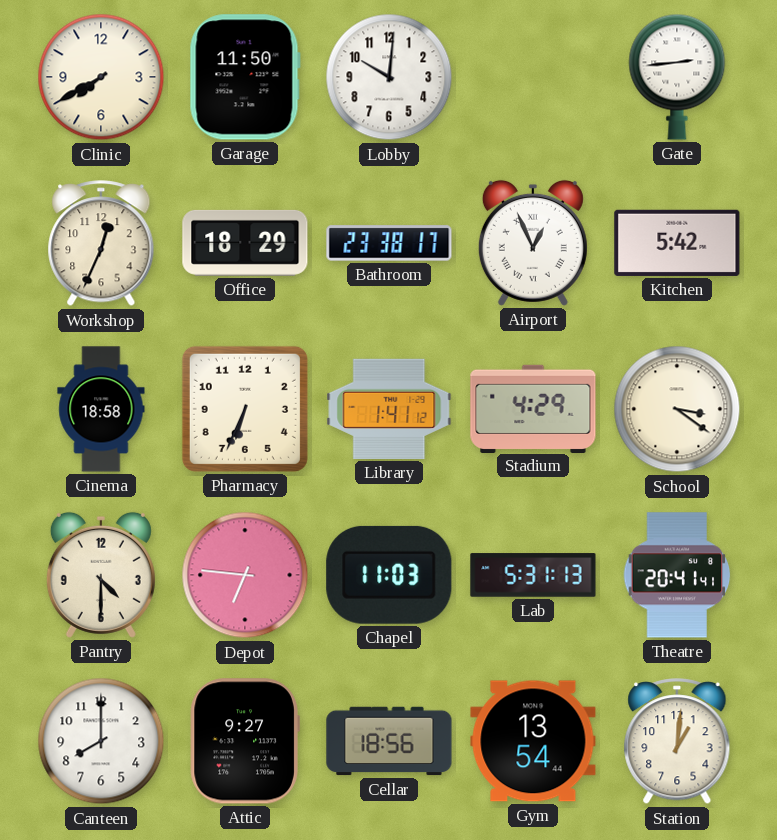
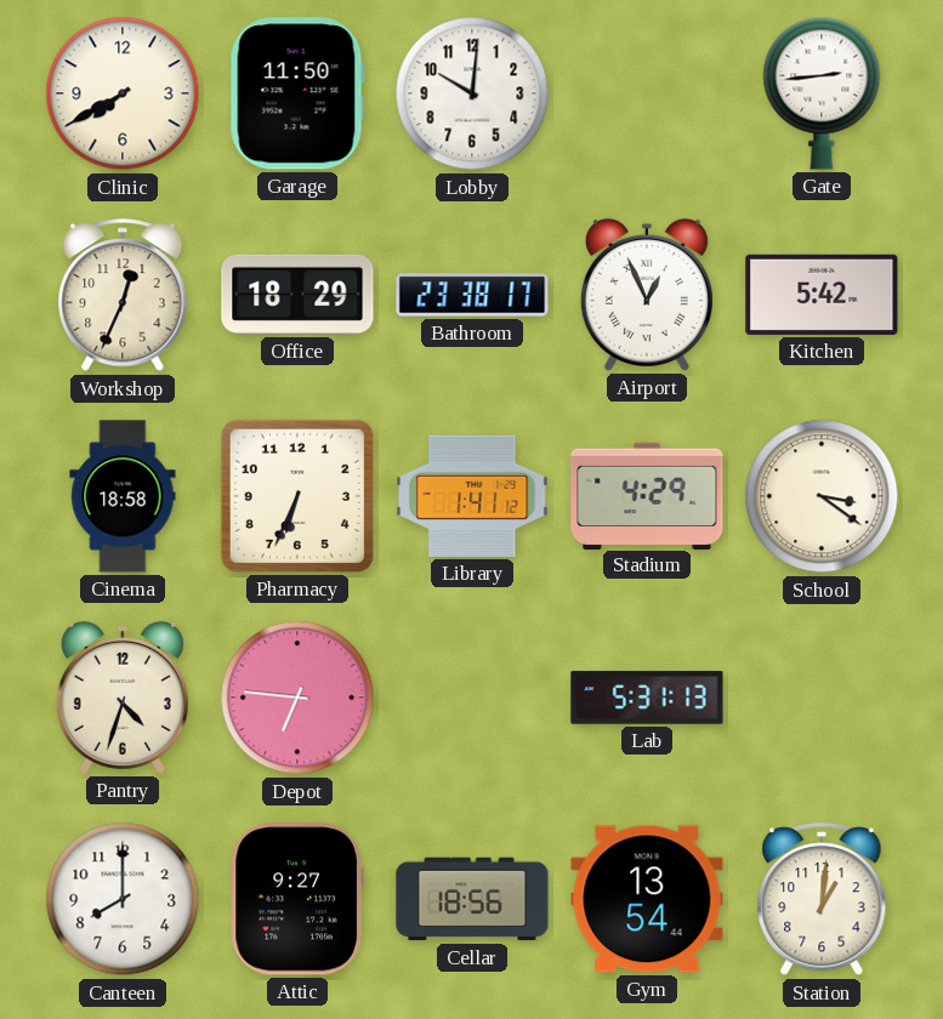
Pantry: 4:30 -> 4:33 (123, 698)
Chapel: 11:03 -> none (389, 575)
Theatre: 20:41 -> none (677, 575)
